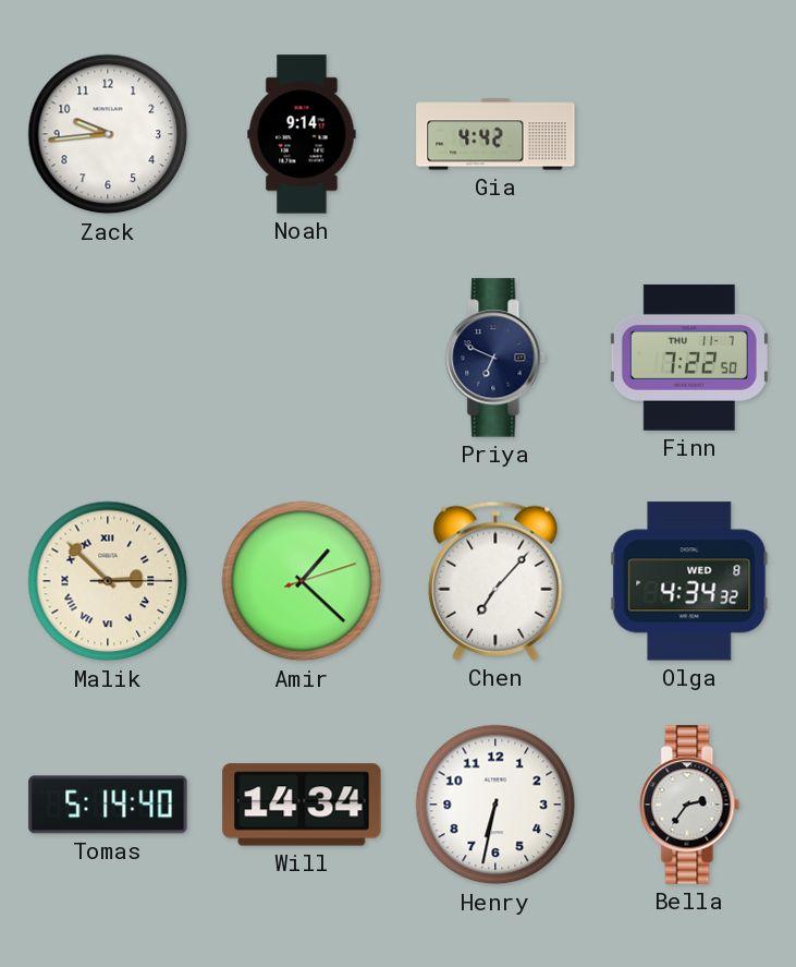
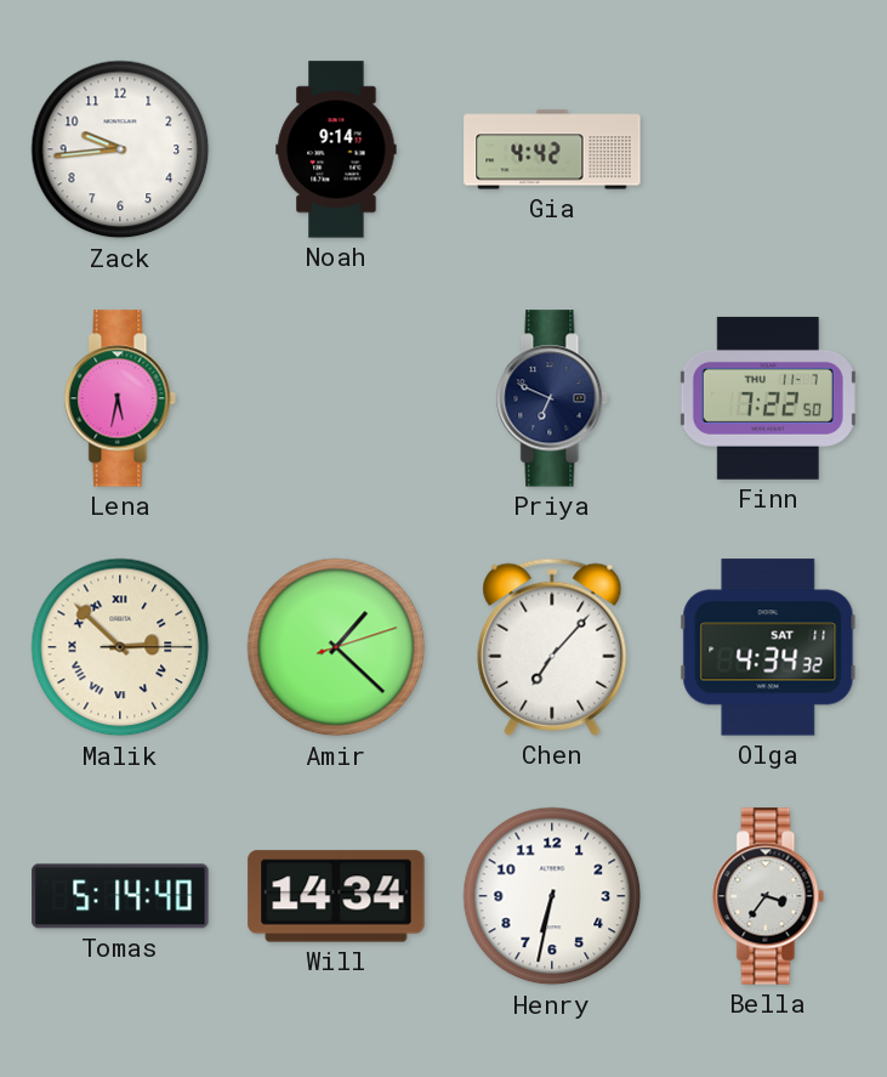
Lena: none -> 5:32 (120, 398)
Olga date: WED 8 -> SAT 11 (768, 647)
Bella: 2:36 -> 3:36 (768, 896)
